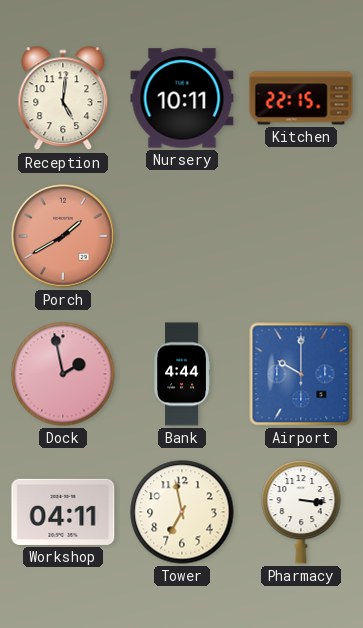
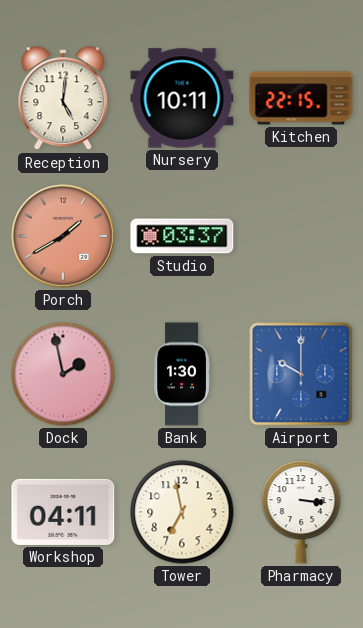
Studio: none -> 03:37 (182, 236)
Bank: 4:44 -> 1:30 (181, 374)
